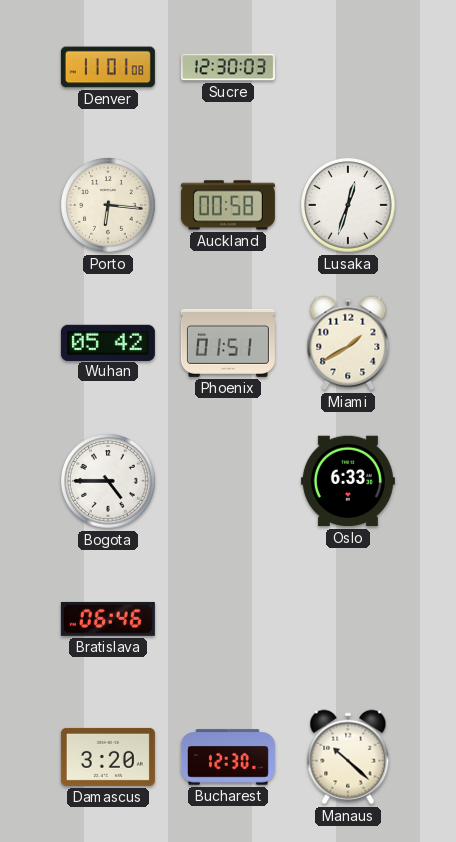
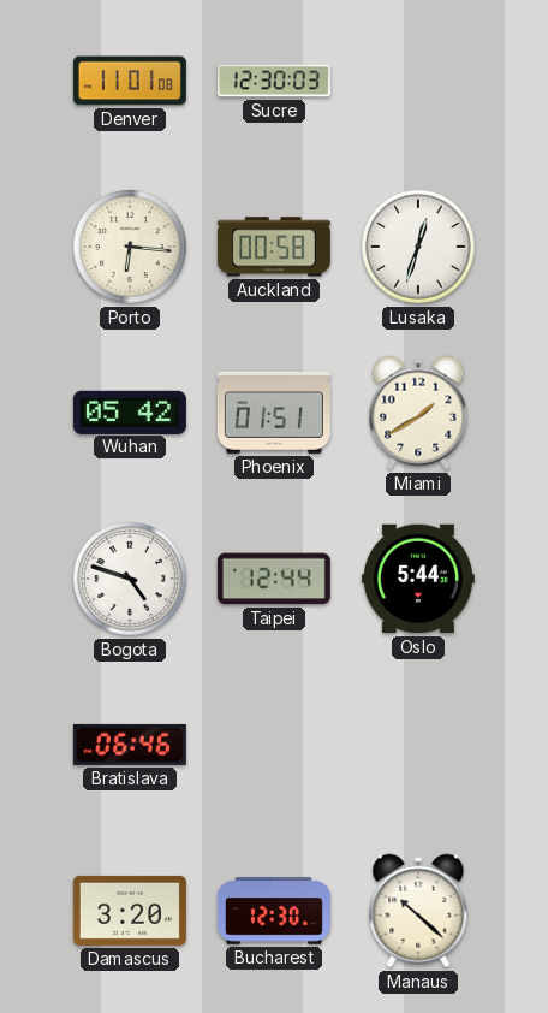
Bogota: 4:45 -> 4:48 (131, 580)
Taipei: none -> 12:44 (274, 579)
Oslo: 6:33 -> 5:44 (418, 579)
